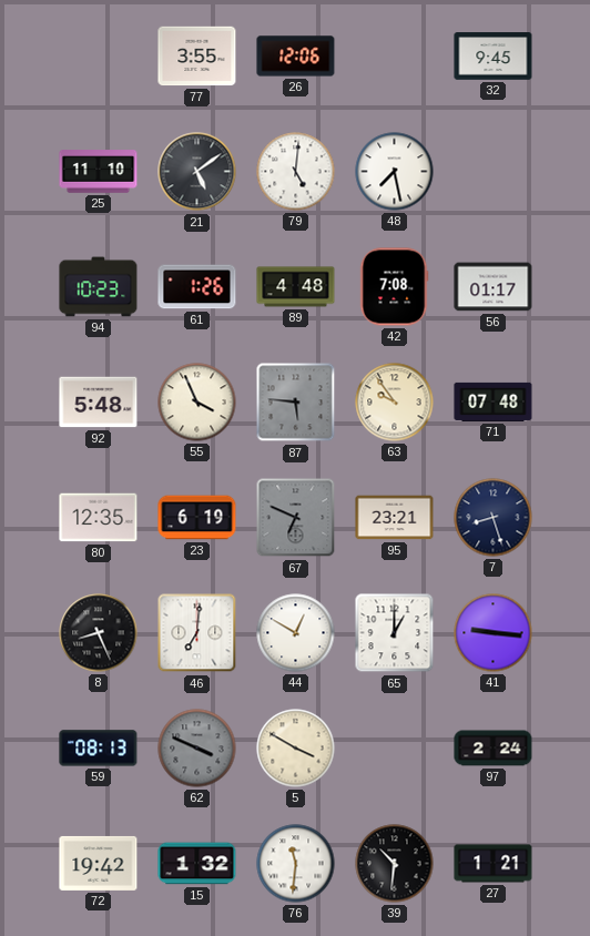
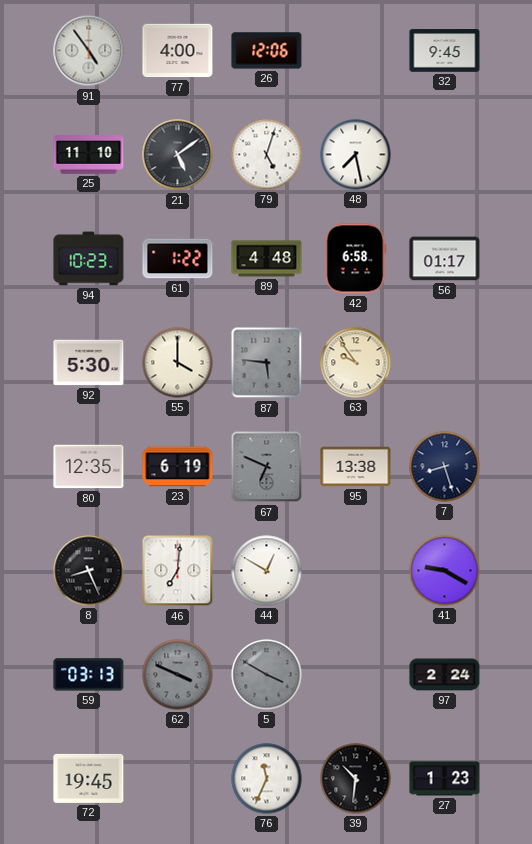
91: none -> 4:54 (89, 51)
77: 3:55 -> 4:00 (178, 51)
79: 5:01 -> 5:03 (267, 155)
61: 1:26 -> 1:22 (178, 259)
42: 7:08 -> 6:58 (355, 259)
92: 5:48 -> 5:30 (89, 363)
55: 3:56 -> 4:00 (178, 363)
71: 07:48 -> none (494, 401)
95: 23:21 -> 13:38 (356, 467)
65: 1:00 -> none (395, 633)
41: 9:16 -> 9:20 (445, 571)
59: 08:13 -> 03:13 (89, 675)
5 dial: cream -> grey (267, 675)
72: 19:42 -> 19:45 (89, 778)
15: 1:32 -> none (197, 864)
76: 11:31 -> 11:34 (267, 779)
27: 1:21 -> 1:23 (445, 779)
